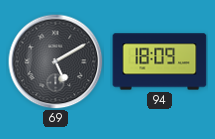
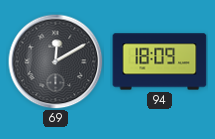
69: 5:10 -> 12:10 (55, 61)
